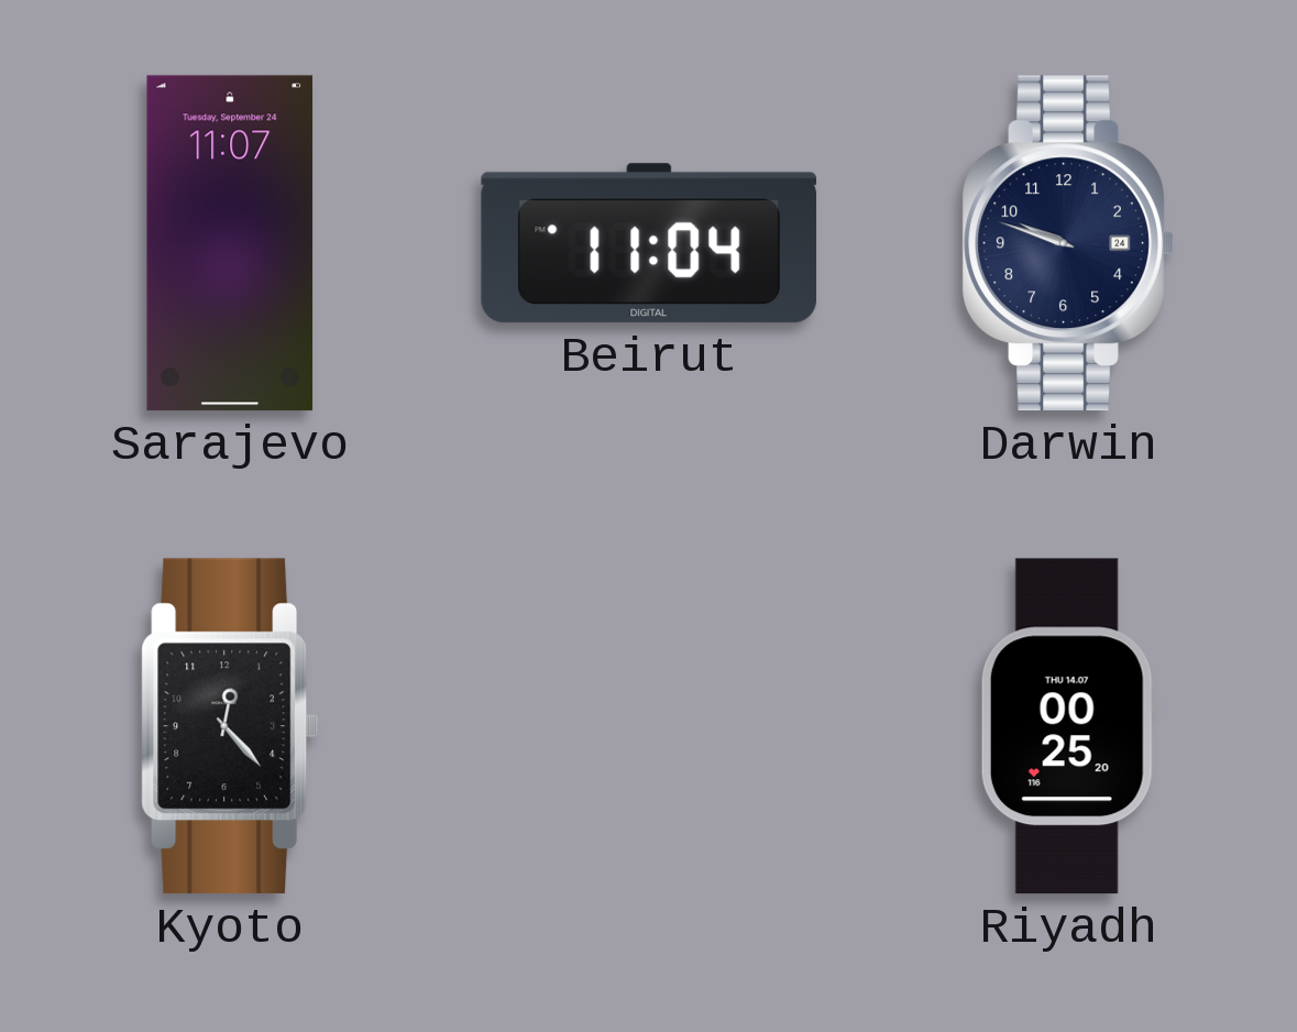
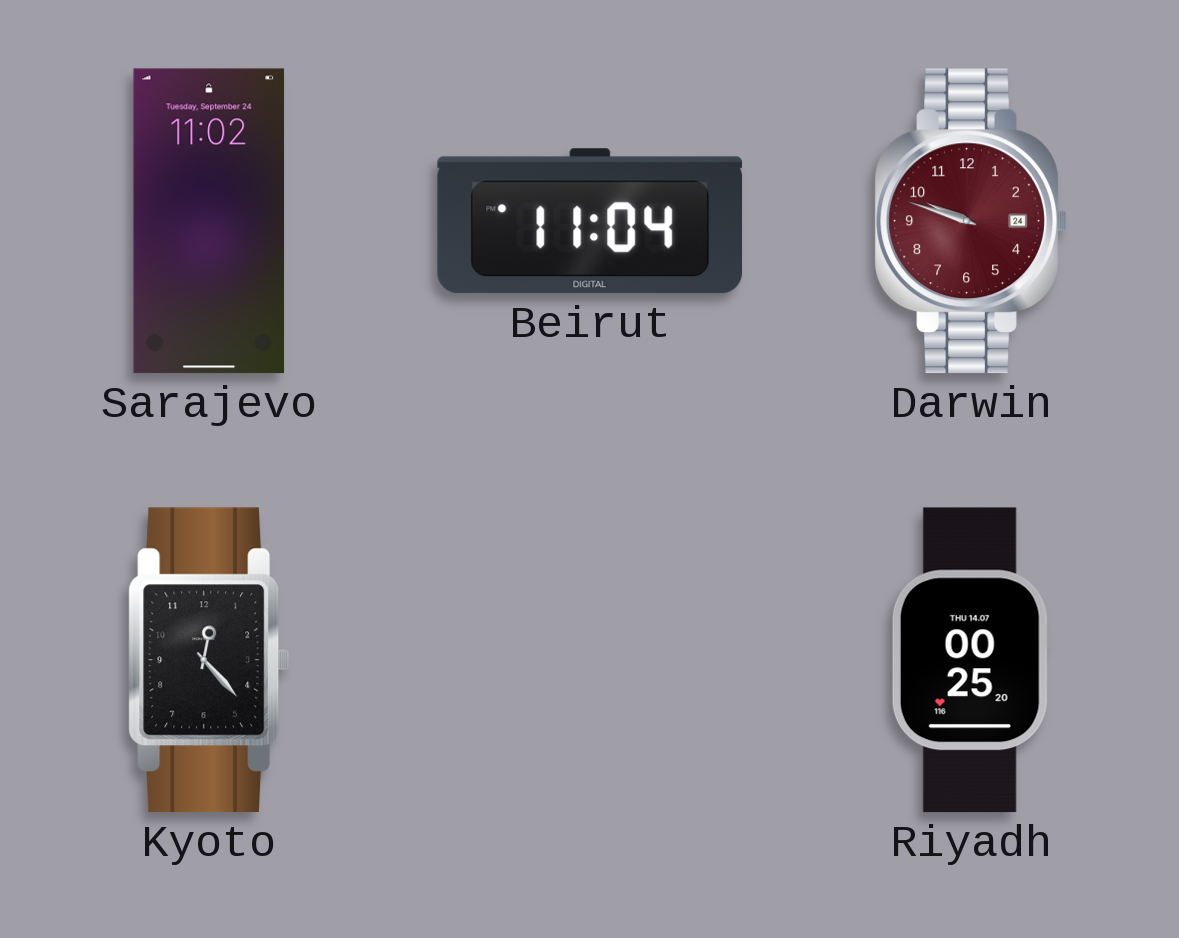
Sarajevo: 11:07 -> 11:02 (209, 221)
Darwin dial: navy -> burgundy (971, 221)
